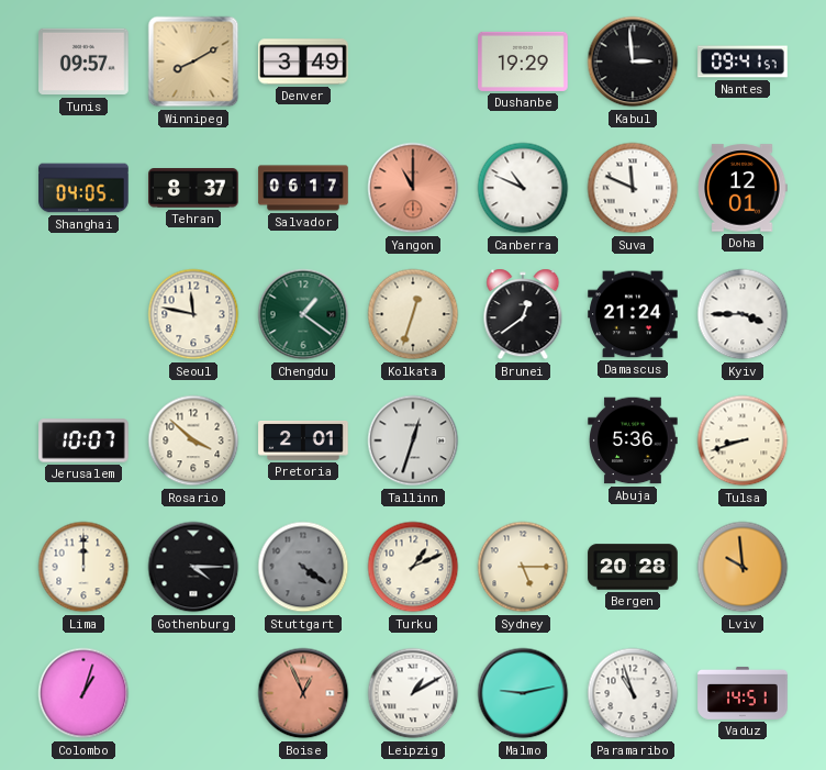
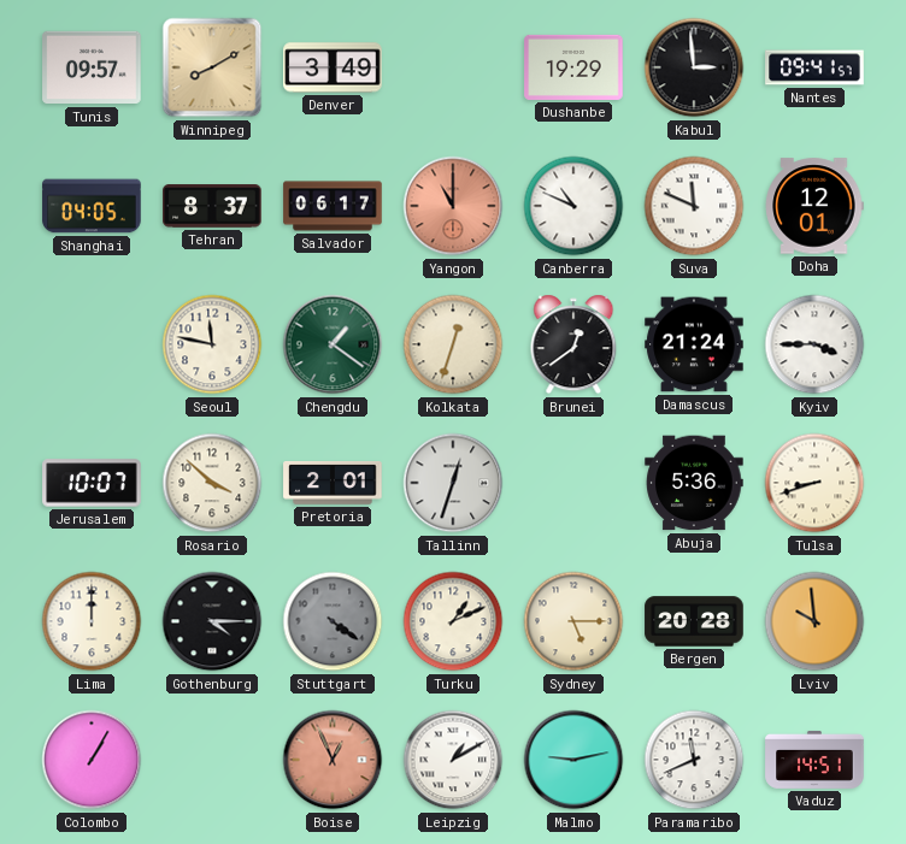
Colombo: 1:03 -> 1:05 (92, 760)
Paramaribo: 10:57 -> 11:41 (694, 760)
